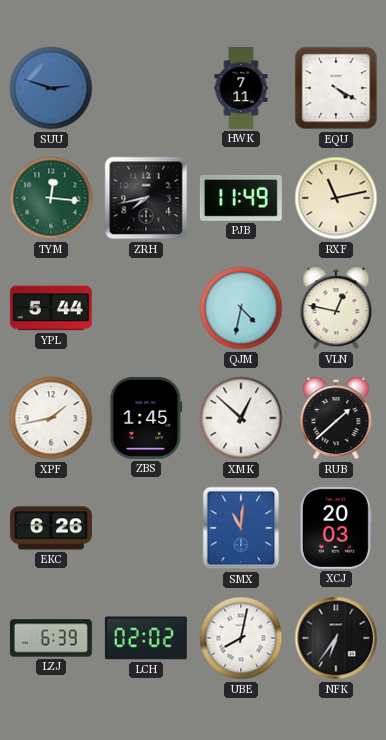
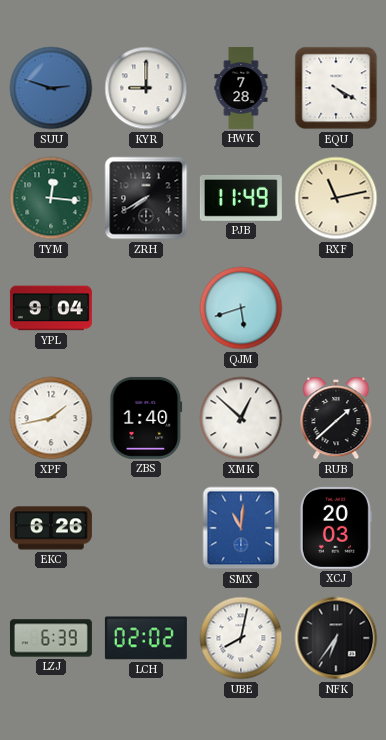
KYR: none -> 9:00 (146, 88)
HWK: 7:11 -> 7:28 (241, 88)
ZRH: 7:43 -> 7:40 (146, 198)
YPL: 5:44 -> 9:04 (51, 308)
QJM: 4:32 -> 5:42 (241, 308)
VLN: 12:47 -> none (336, 308)
ZBS: 1:45 -> 1:40 (146, 418)
